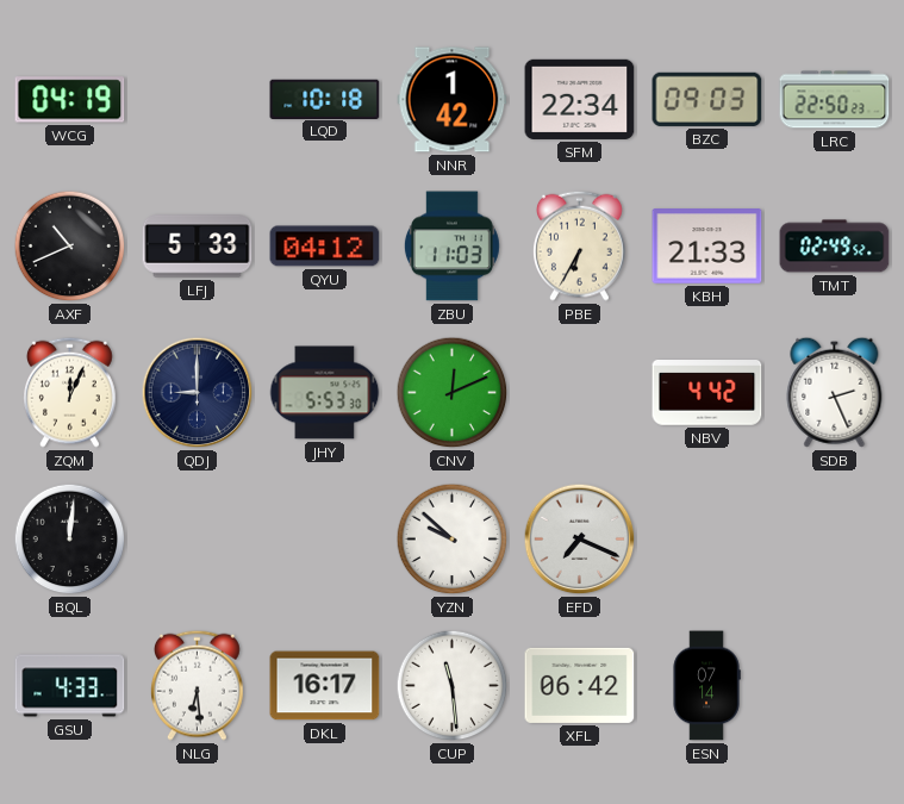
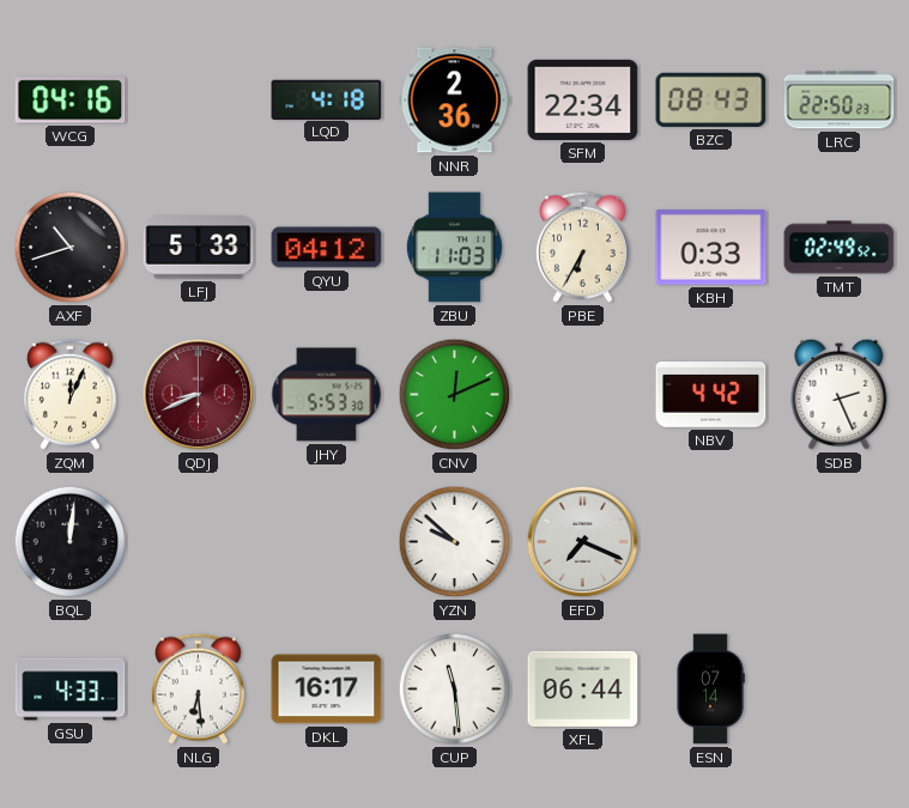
WCG: 04:19 -> 04:16 (71, 101)
LQD: 10:18 -> 4:18 (327, 99)
NNR: 1:42 -> 2:36 (455, 101)
BZC: 09:03 -> 08:43 (711, 99)
AXF: 10:41 -> 10:42 (71, 248)
KBH: 21:33 -> 0:33 (711, 248)
QDJ: 9:00 -> 8:41 (199, 395)
QDJ dial: navy -> burgundy (199, 395)
XFL: 06:42 -> 06:44 (583, 688)
